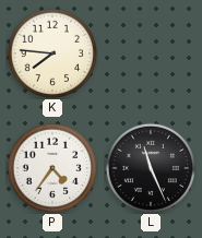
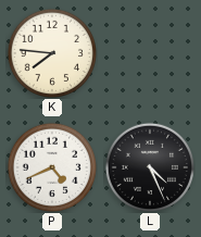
P: 4:36 -> 4:41 (51, 166)
L: 11:26 -> 4:26 (149, 166)
